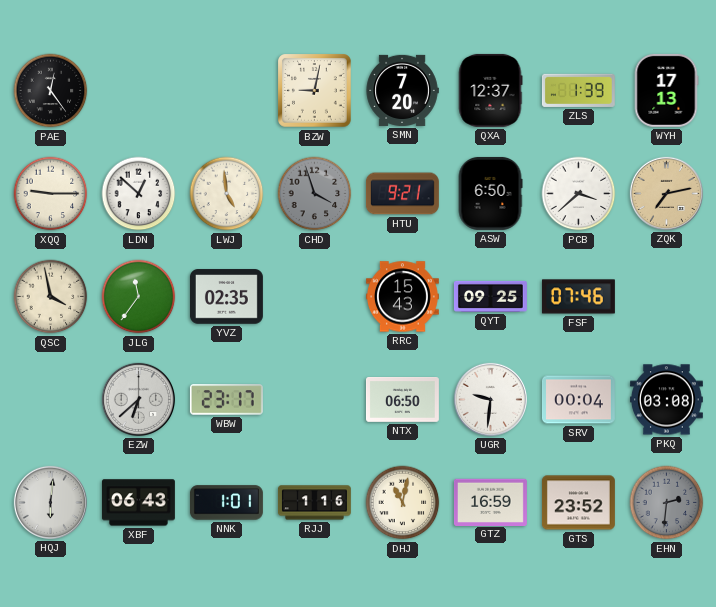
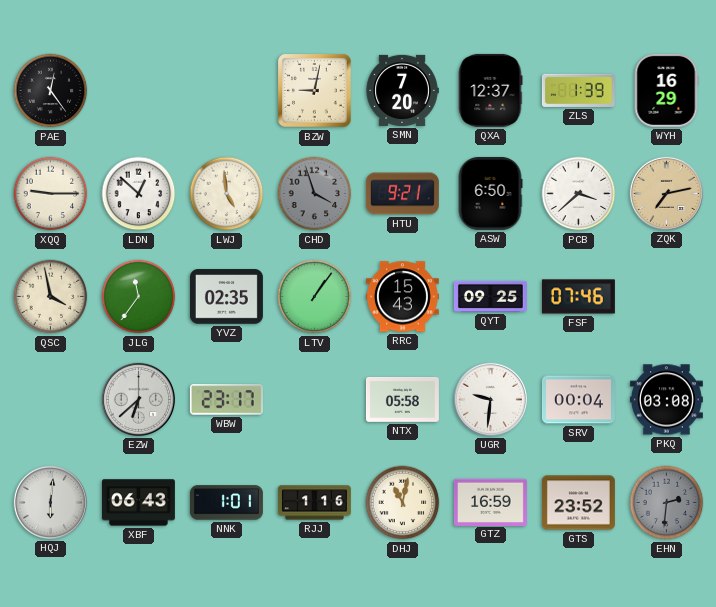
WYH: 17:13 -> 16:29 (666, 90)
LTV: none -> 1:06 (315, 297)
NTX: 06:50 -> 05:58 (402, 400)
